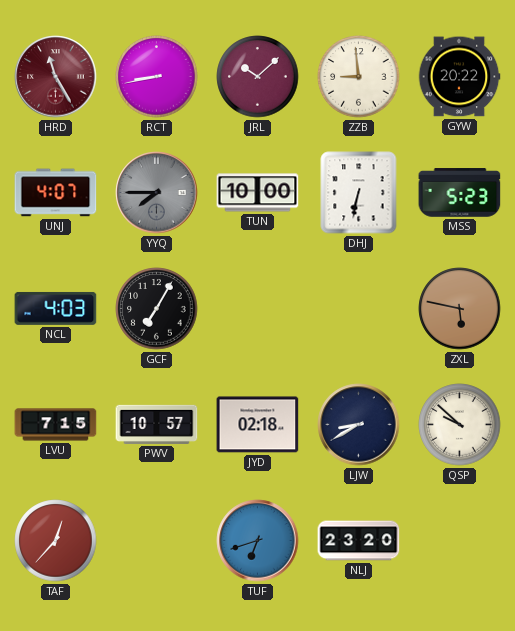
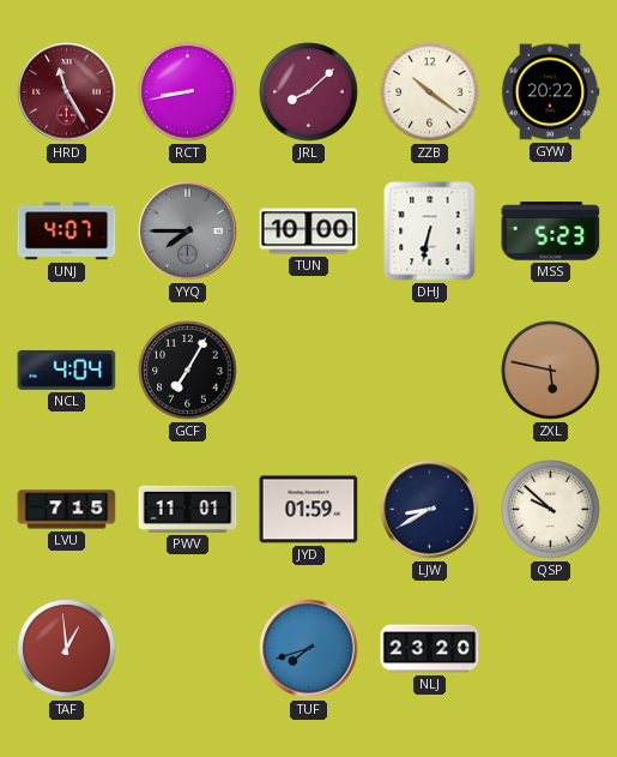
JRL: 10:08 -> 8:08 (309, 92)
ZZB: 8:59 -> 10:21 (430, 92)
NCL: 4:03 -> 4:04 (67, 370)
PWV: 10:57 -> 11:01 (188, 509)
JYD: 02:18 -> 01:59 (309, 510)
TAF: 12:37 -> 12:59 (67, 649)
TUF: 6:42 -> 7:42 (309, 649)
